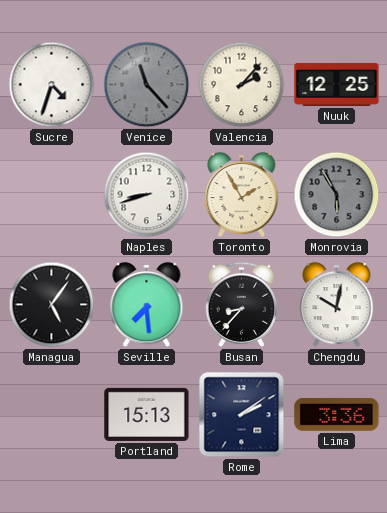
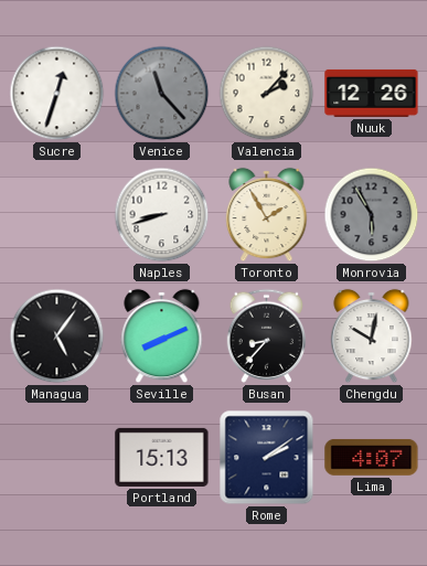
Sucre: 4:33 -> 12:33 (57, 94)
Nuuk: 12:25 -> 12:26 (372, 93)
Seville: 7:29 -> 8:11 (162, 337)
Lima: 3:36 -> 4:07 (372, 457)
